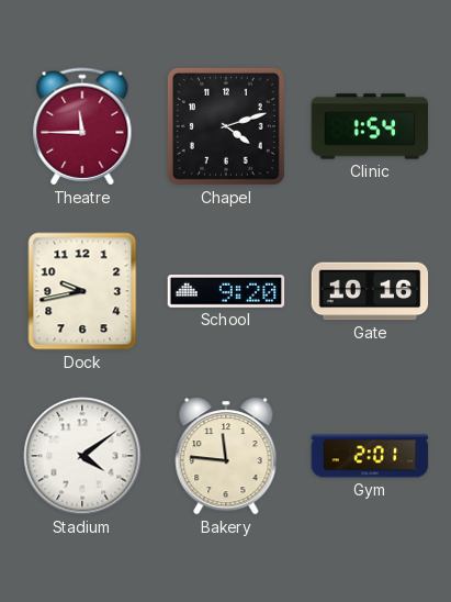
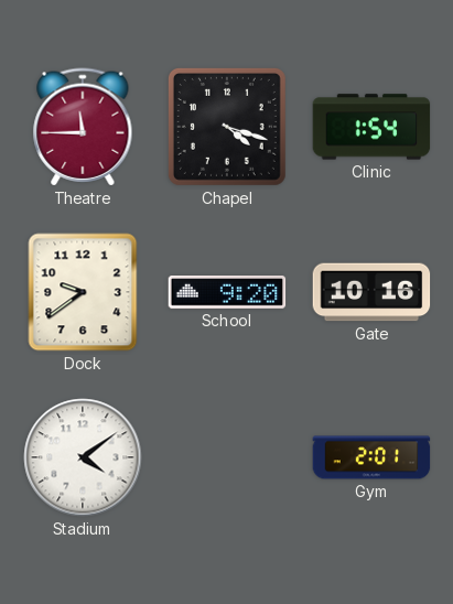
Chapel: 4:12 -> 4:18 (227, 127)
Dock: 9:43 -> 9:39 (83, 292)
Bakery: 11:46 -> none (226, 456)
